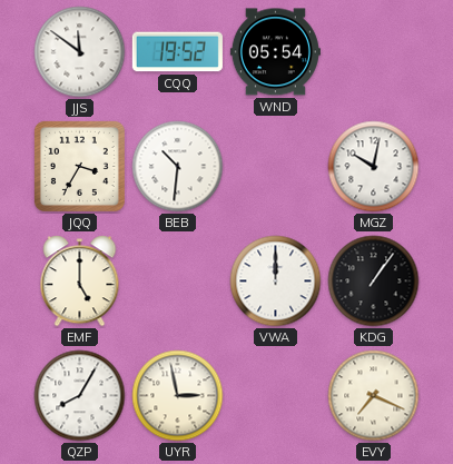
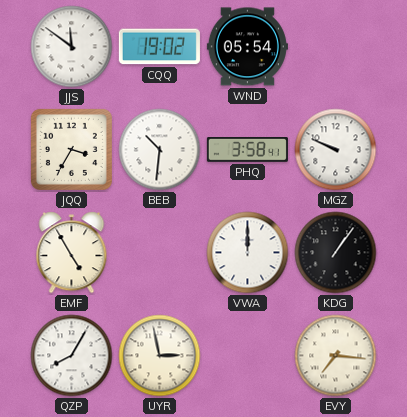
CQQ: 19:52 -> 19:02 (159, 47)
PHQ: none -> 3:58 (247, 150)
MGZ: 10:02 -> 9:49 (336, 150)
EMF: 5:00 -> 4:55 (72, 253)
EVY: 7:19 -> 7:16 (336, 356)
